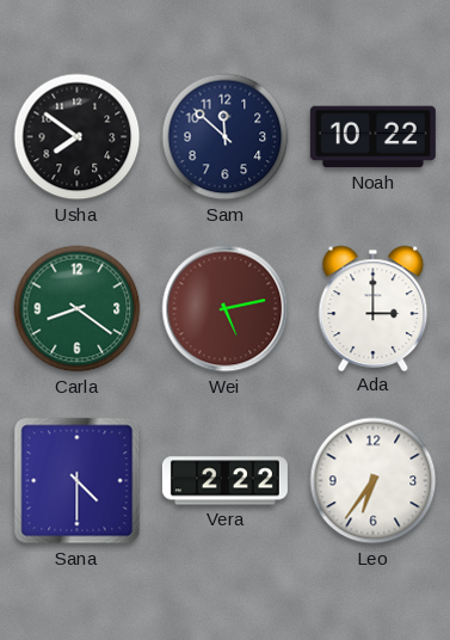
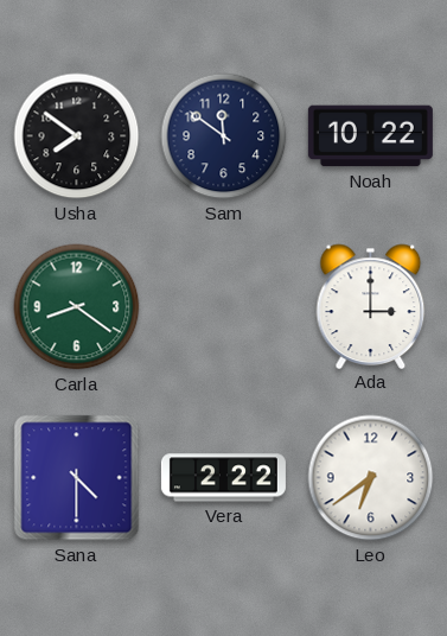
Sam: 11:52 -> 11:51 (224, 136)
Wei: 5:13 -> none (226, 309)
Leo: 6:36 -> 6:39 (371, 478)
